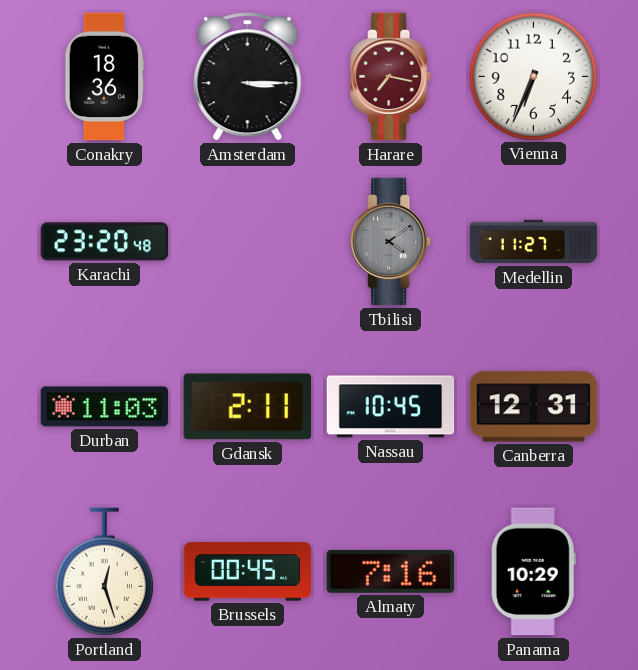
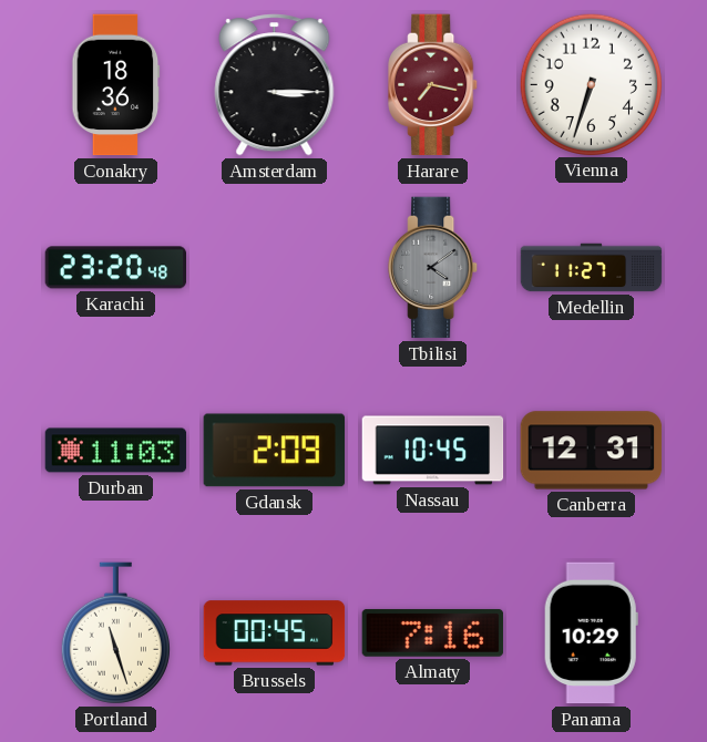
Vienna: 6:34 -> 6:33 (591, 84)
Gdansk: 2:11 -> 2:09 (275, 451)
Portland: 12:27 -> 11:27 (115, 633)
